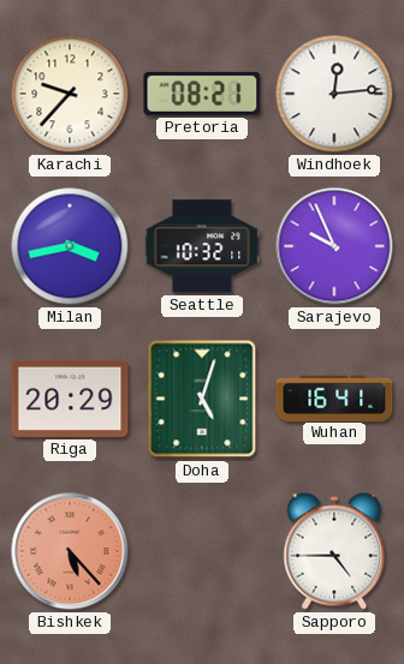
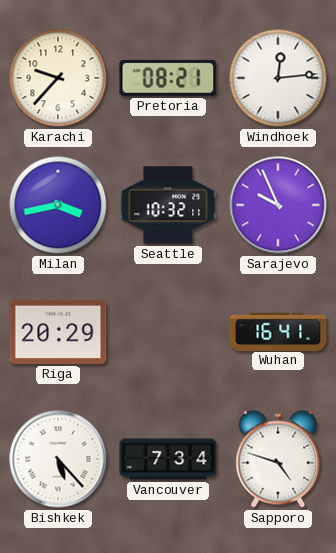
Doha: 5:03 -> none (202, 399)
Bishkek dial: salmon -> white (58, 459)
Vancouver: none -> 7:34 (168, 459)
Sapporo: 4:45 -> 4:48 (278, 459)
